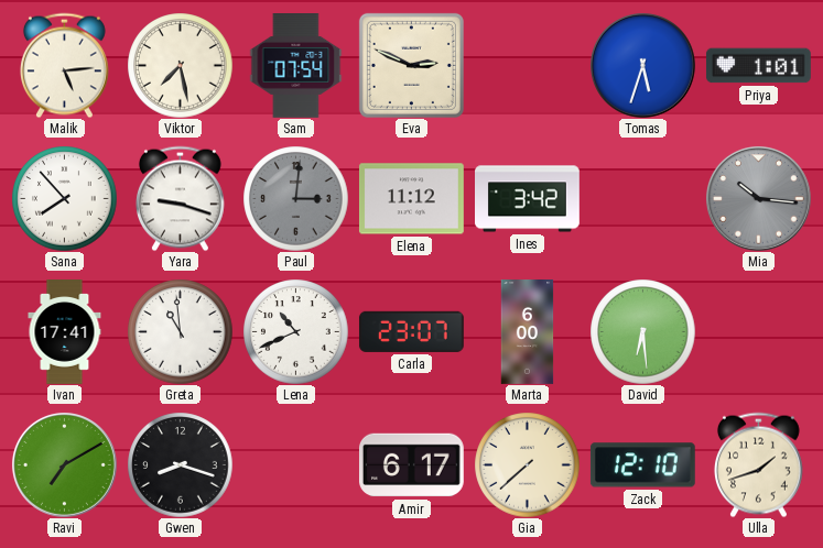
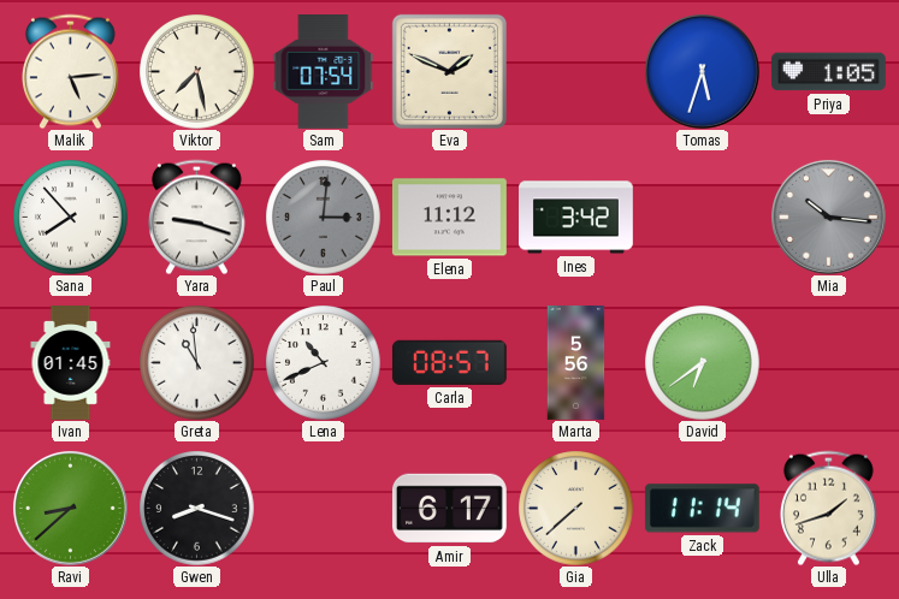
Eva: 2:49 -> 1:49 (449, 71)
Priya: 1:01 -> 1:05 (828, 72)
Ivan: 17:41 -> 01:45 (71, 363)
Carla: 23:07 -> 08:57 (449, 362)
Marta: 6:00 -> 5:56 (576, 363)
David: 6:29 -> 6:39 (702, 362)
Ravi: 7:10 -> 8:38 (70, 508)
Zack: 12:10 -> 11:14 (702, 509)
